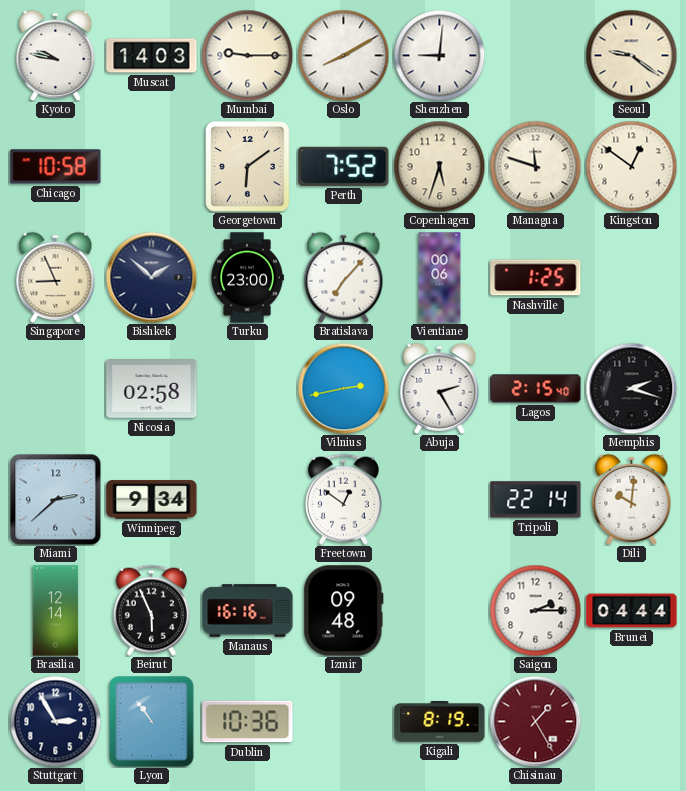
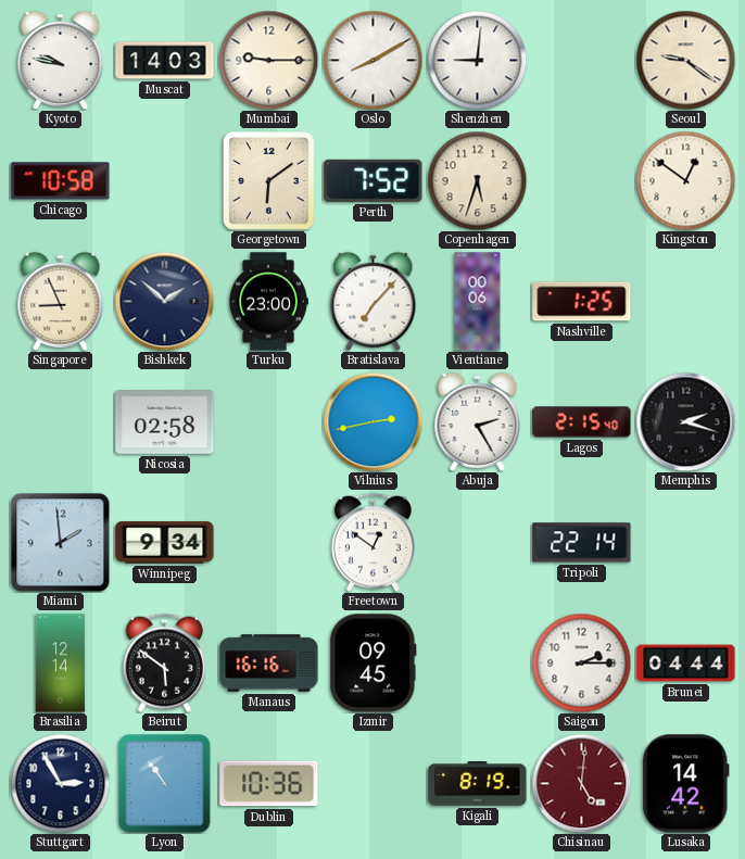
Managua: 11:48 -> none (535, 166)
Miami: 2:38 -> 1:59 (60, 542)
Dili: 10:01 -> none (632, 499)
Beirut: 5:56 -> 5:51 (164, 662)
Izmir: 09:48 -> 09:45 (374, 664)
Chisinau: 1:25 -> 5:01 (581, 783)
Lusaka: none -> 14:42 (686, 784)
